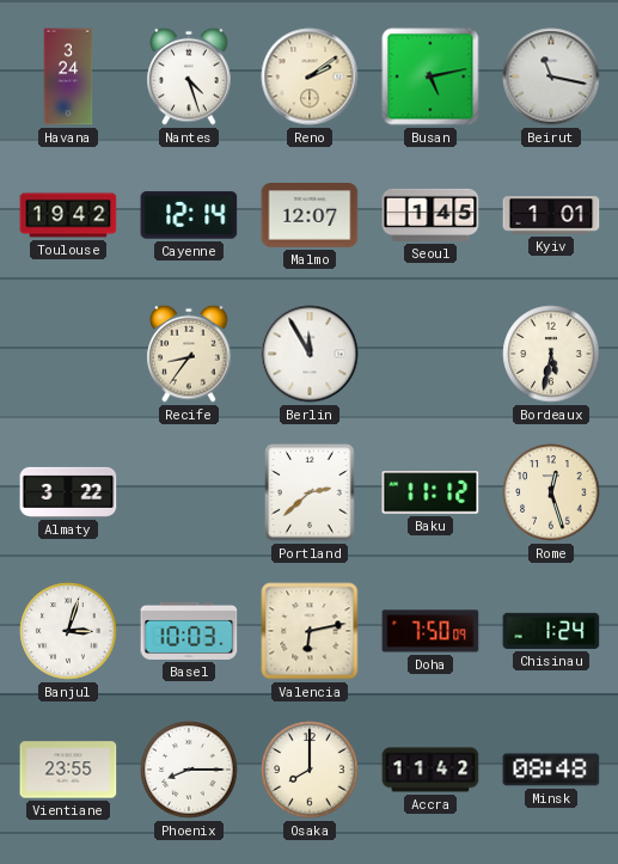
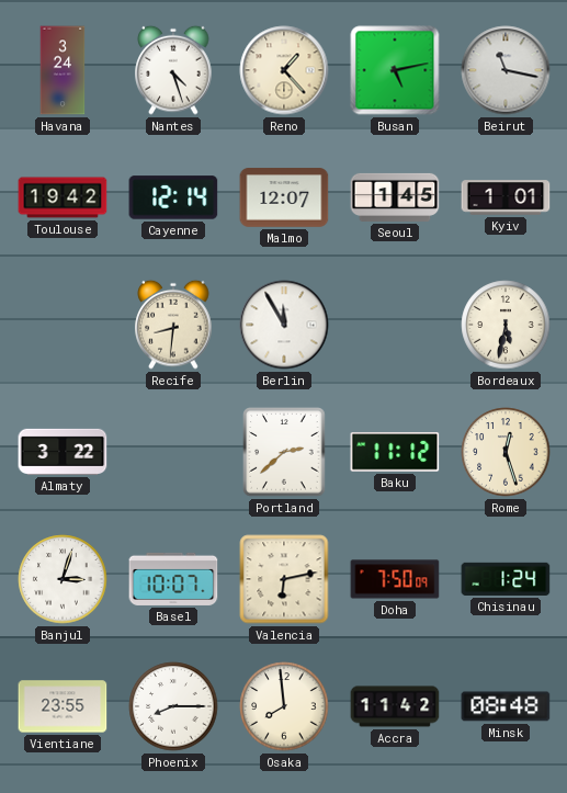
Reno: 2:09 -> 1:23 (284, 70)
Recife: 8:36 -> 8:31 (173, 325)
Basel: 10:03 -> 10:07 (173, 579)
Osaka: 8:00 -> 7:59 (284, 706)
